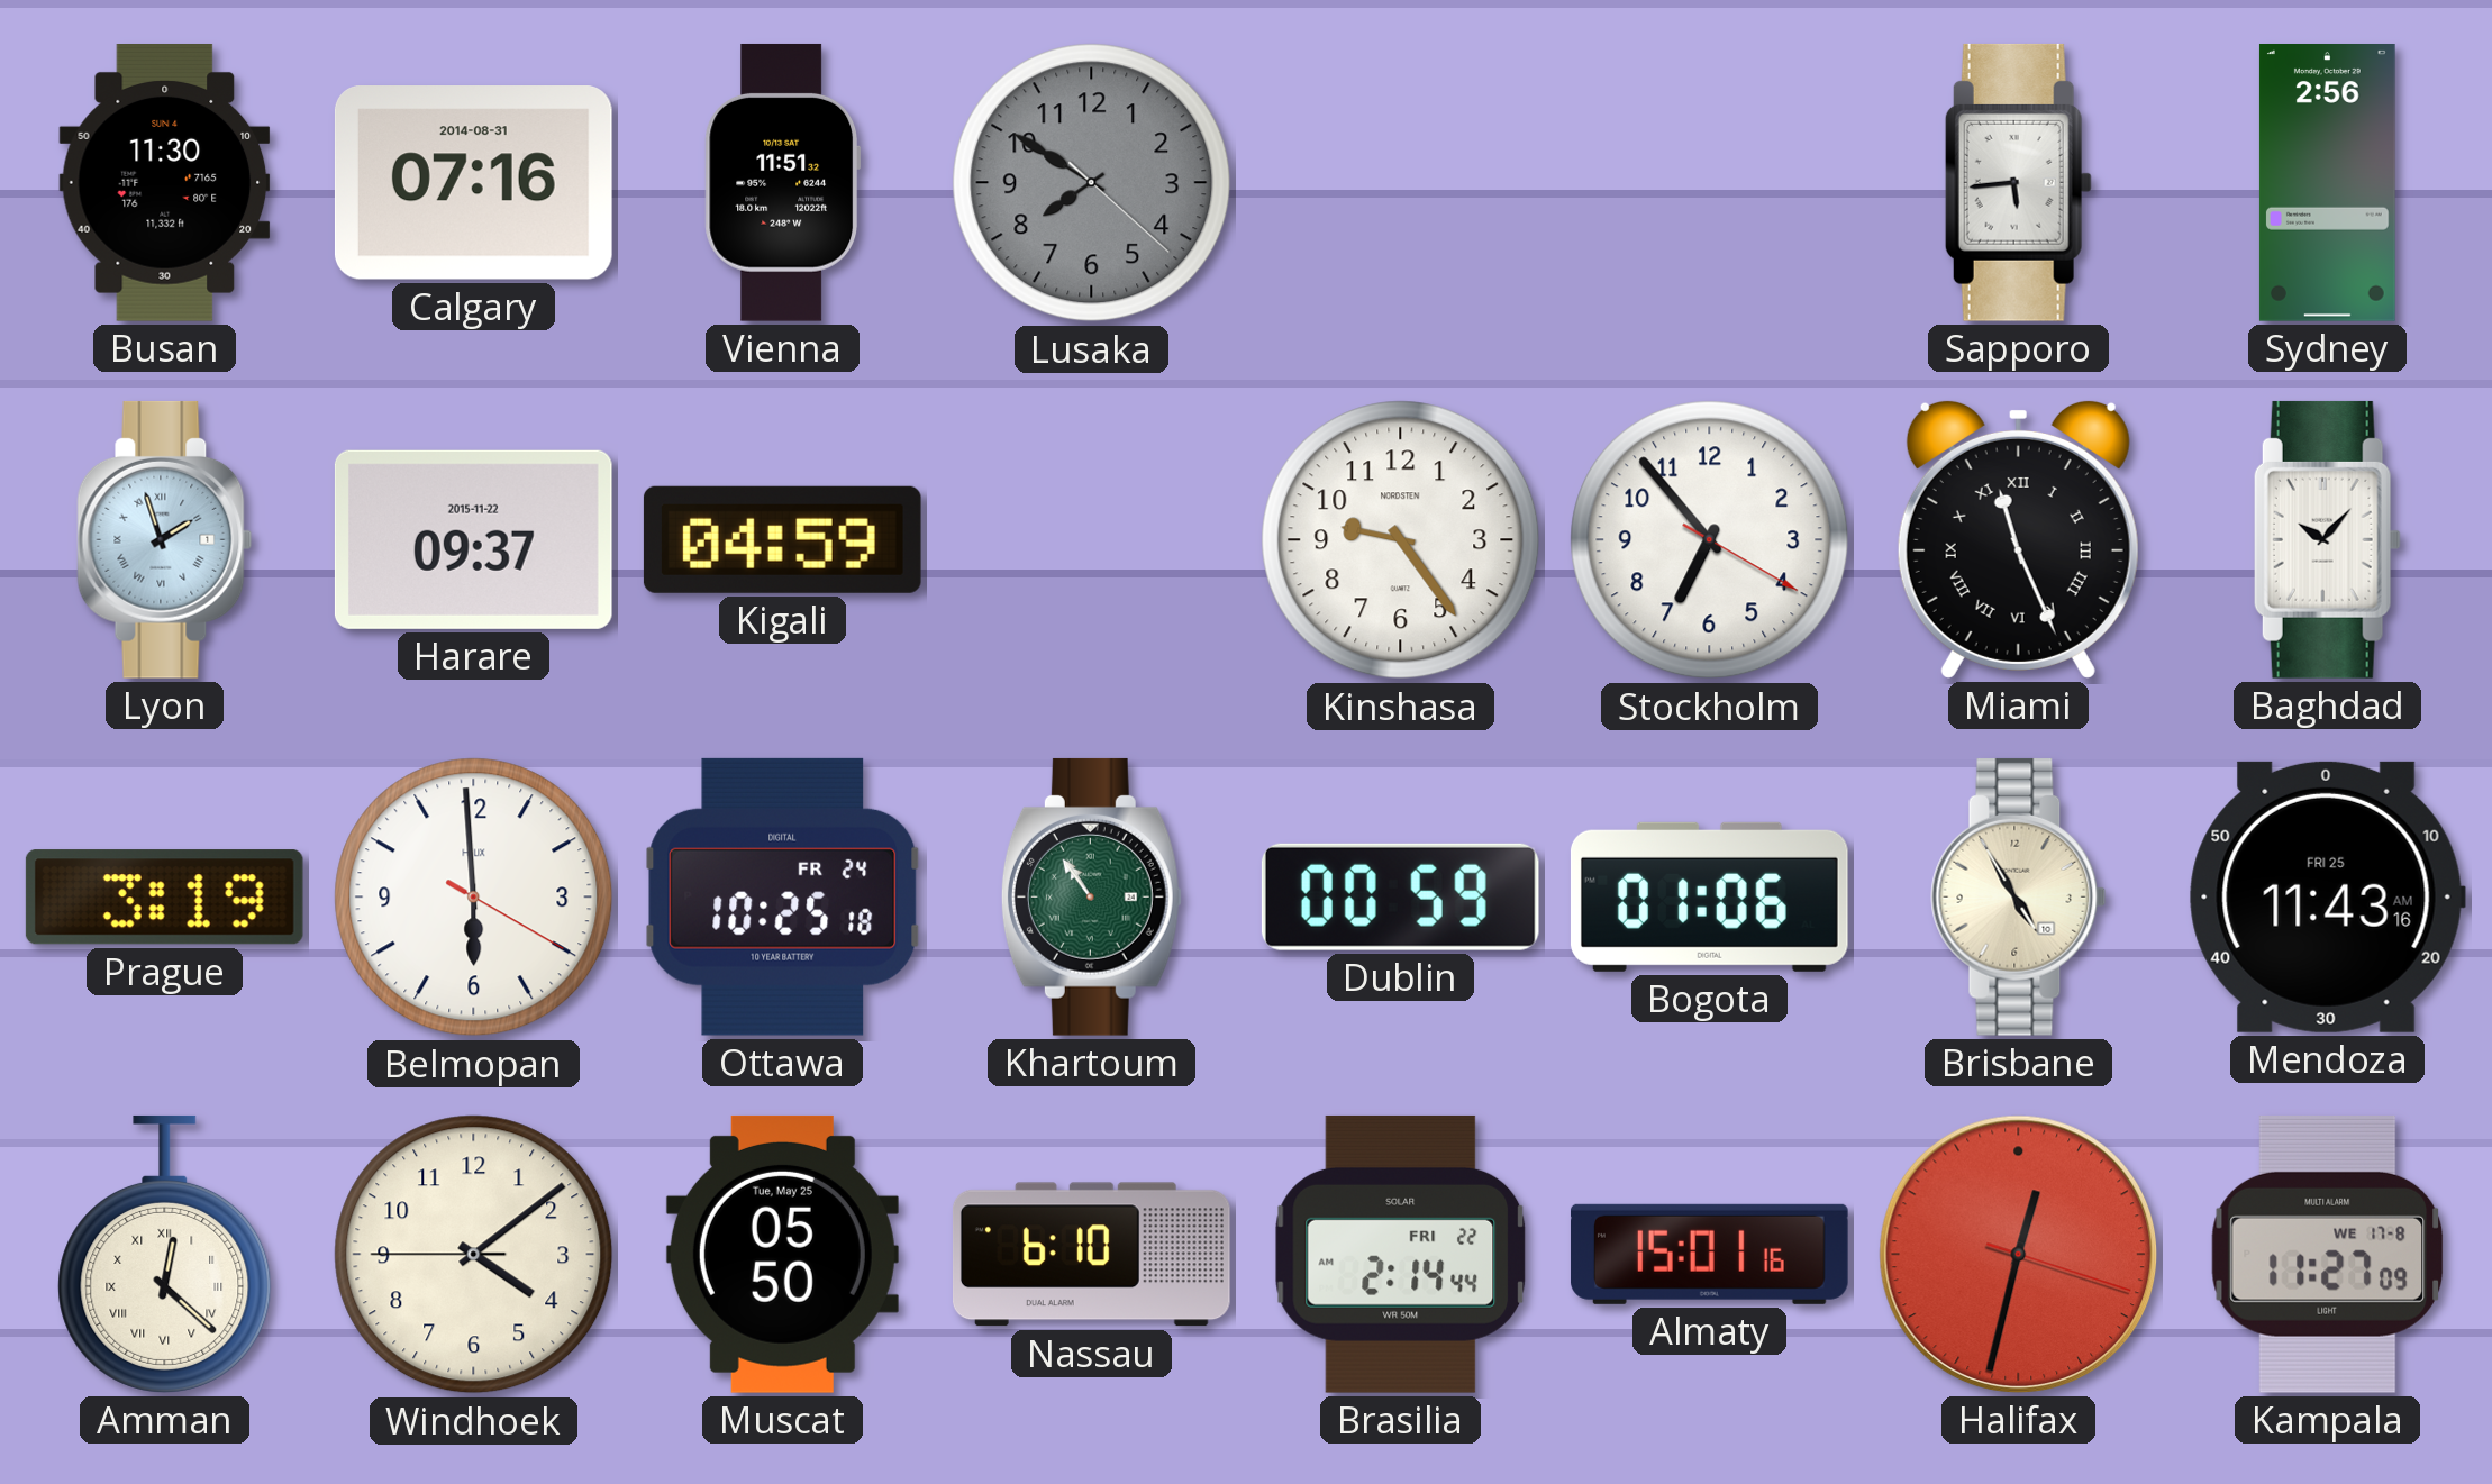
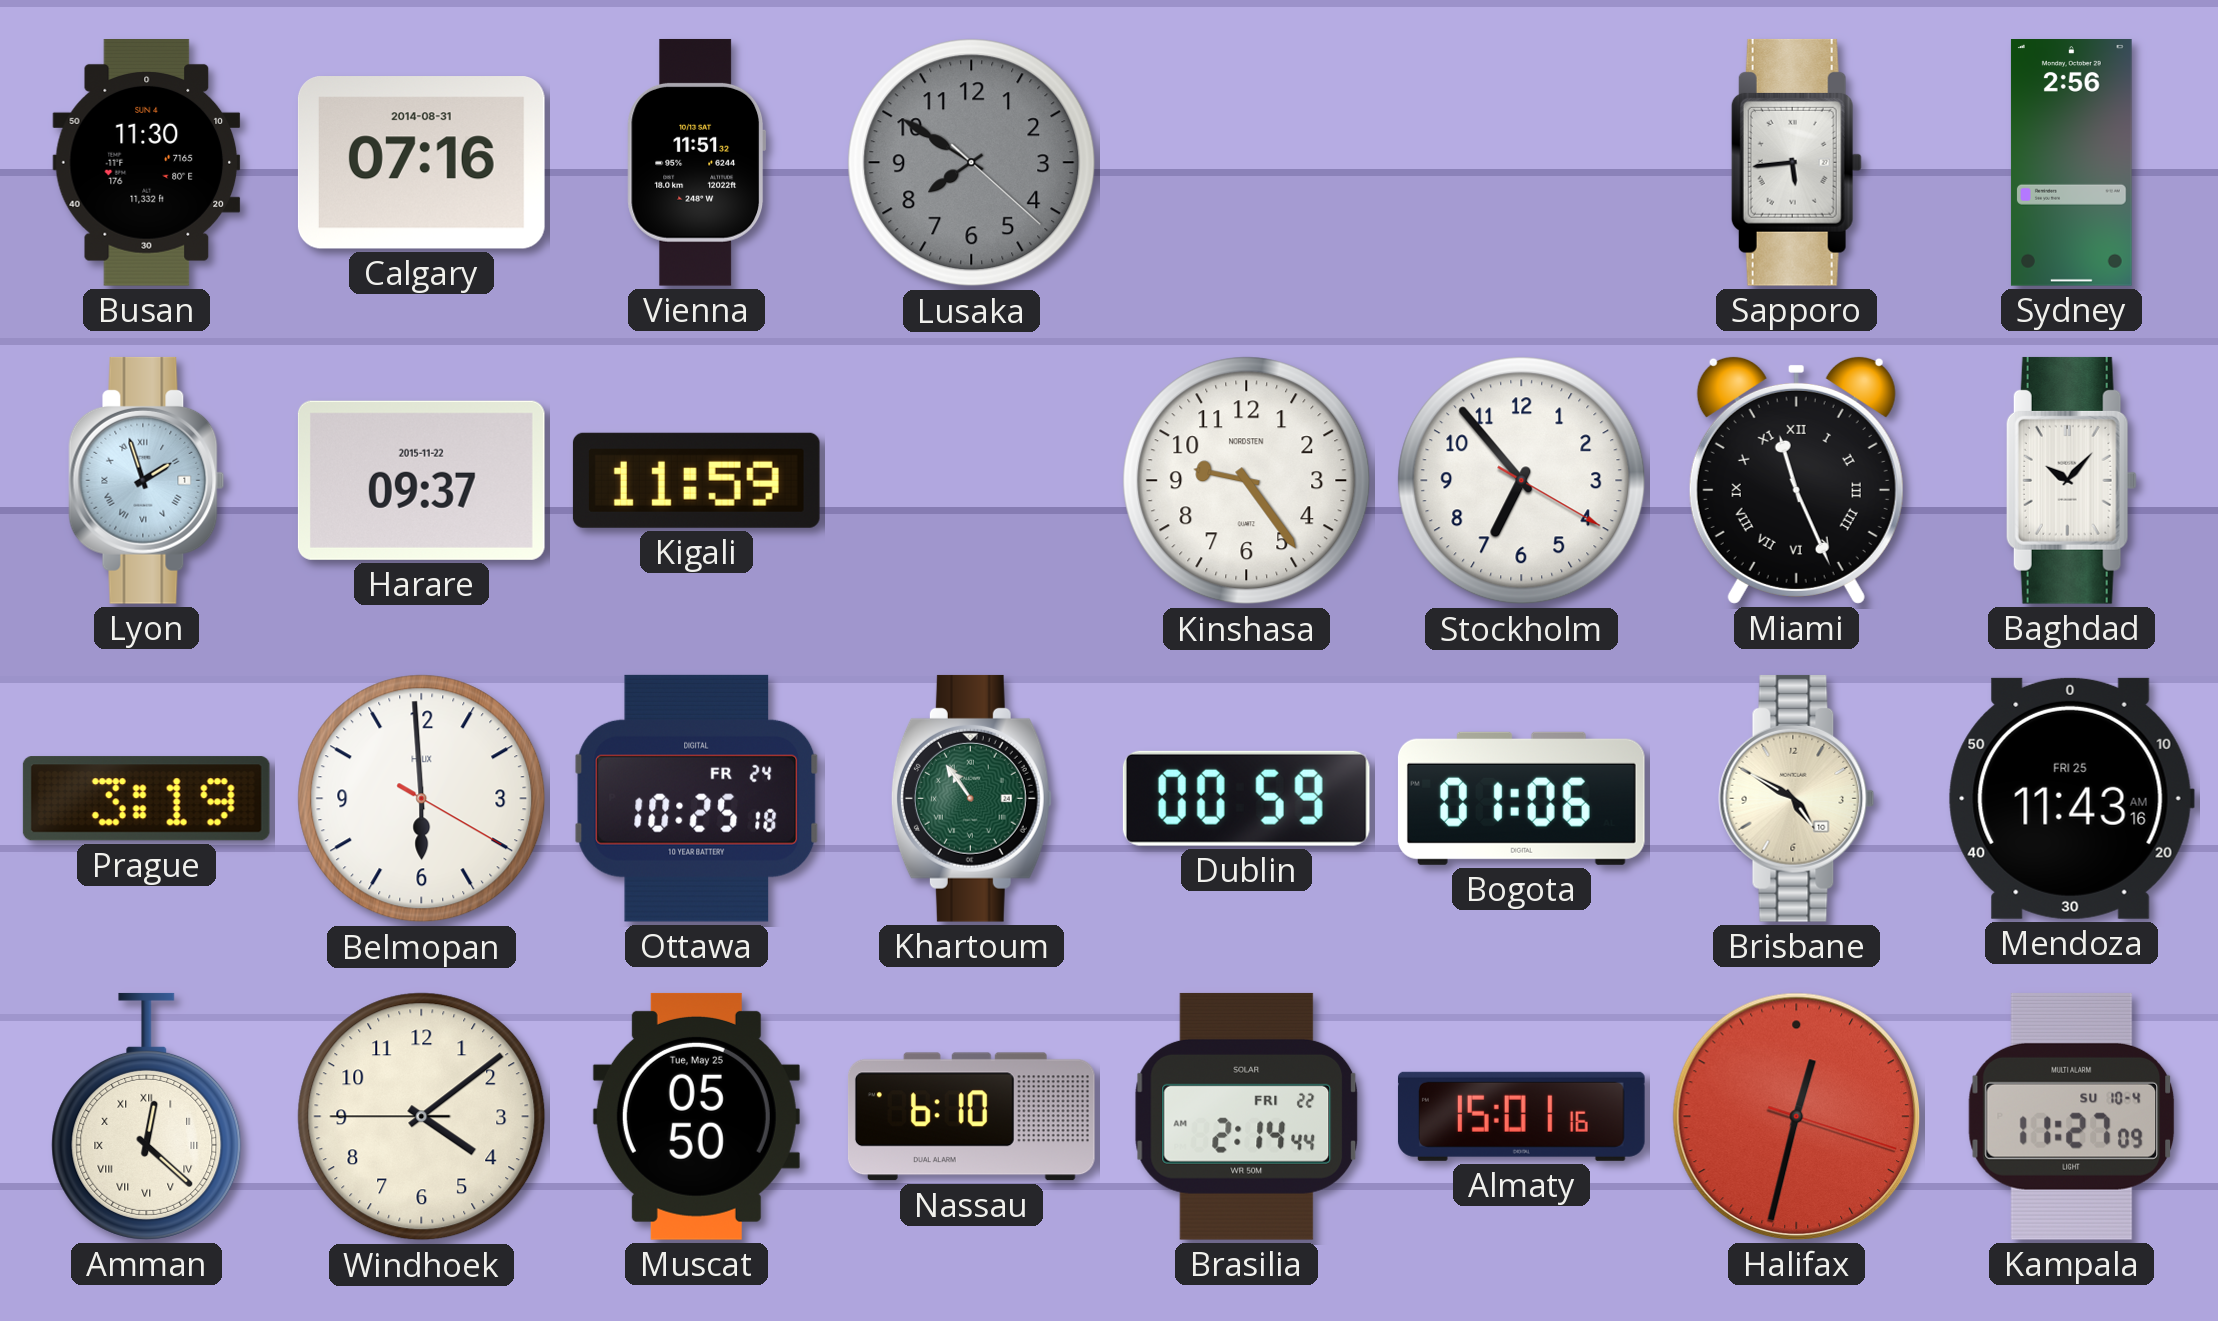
Kigali: 04:59 -> 11:59 (696, 480)
Brisbane: 4:55 -> 4:50 (1797, 798)
Kampala date: WE 17-8 -> SU 10-4 (2072, 1116)
